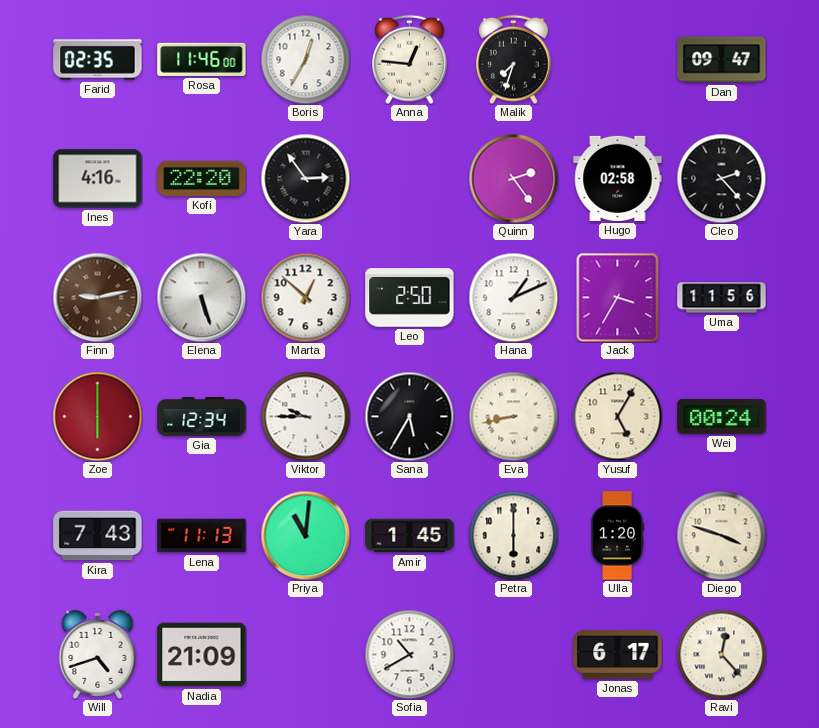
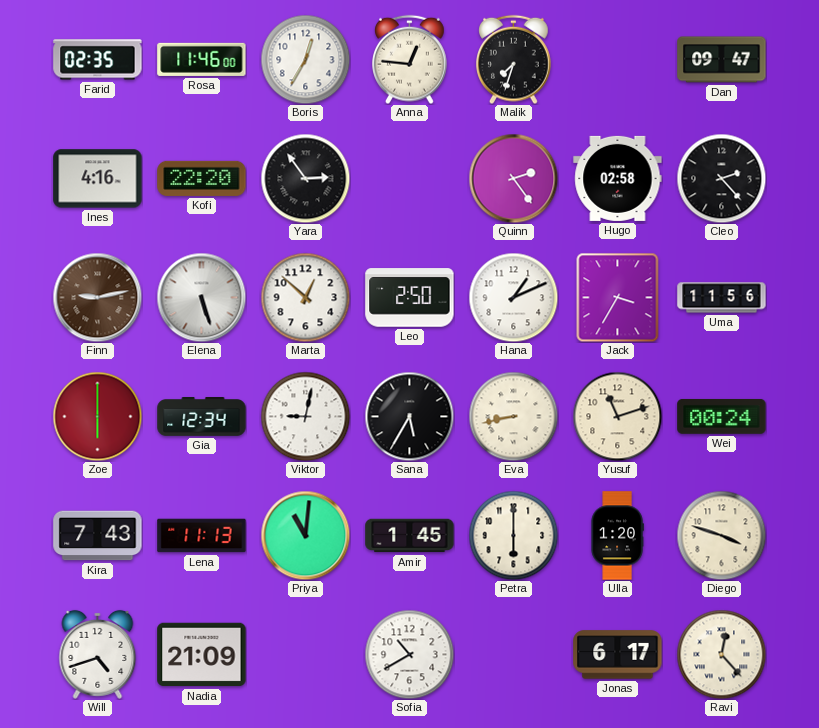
Viktor: 9:45 -> 9:02 (305, 416)
Yusuf: 5:05 -> 11:12 (617, 416)
